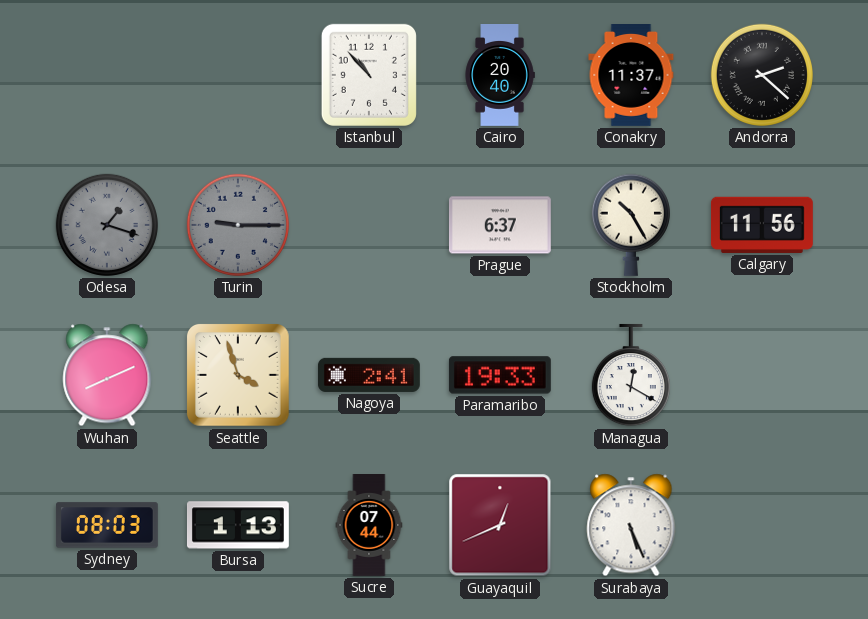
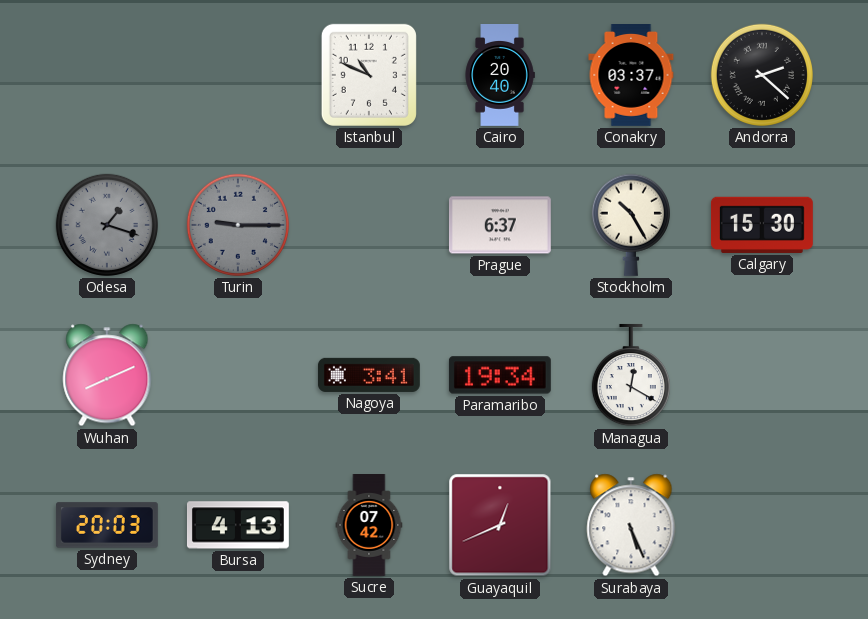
Istanbul: 10:53 -> 10:49 (369, 75)
Conakry: 11:37 -> 03:37 (631, 76)
Calgary: 11:56 -> 15:30 (762, 225)
Seattle: 3:57 -> none (239, 376)
Nagoya: 2:41 -> 3:41 (369, 375)
Paramaribo: 19:33 -> 19:34 (500, 375)
Sydney: 08:03 -> 20:03 (108, 525)
Bursa: 1:13 -> 4:13 (238, 525)
Sucre: 07:44 -> 07:42 (369, 526)
